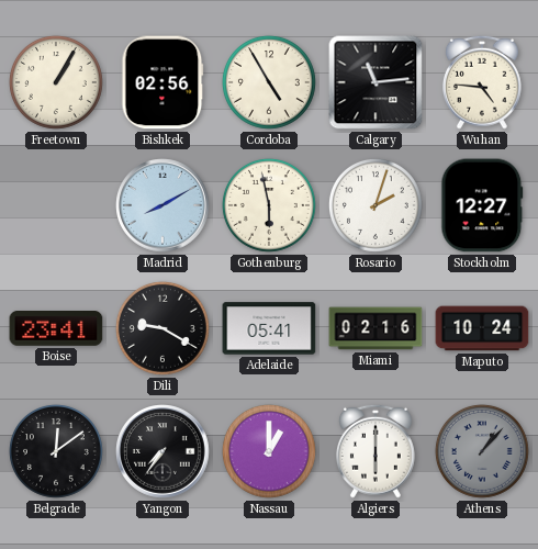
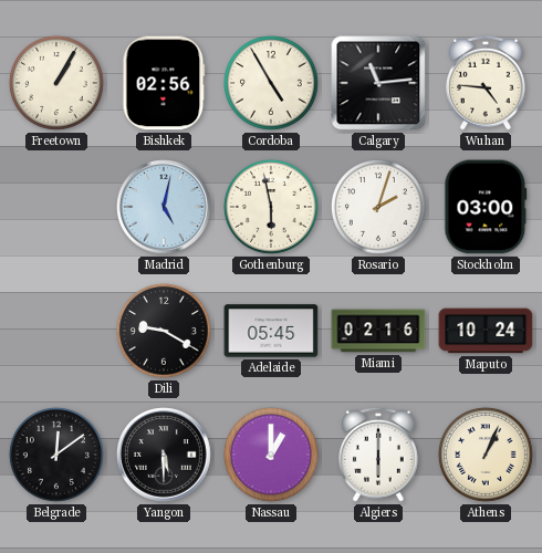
Madrid: 8:10 -> 5:02 (164, 207)
Stockholm: 12:27 -> 03:00 (486, 207)
Boise: 23:41 -> none (56, 329)
Adelaide: 05:41 -> 05:45 (271, 331)
Yangon: 7:36 -> 5:30 (164, 455)
Athens: 1:07 -> 1:04 (486, 455)
Athens dial: grey -> cream (486, 455)
